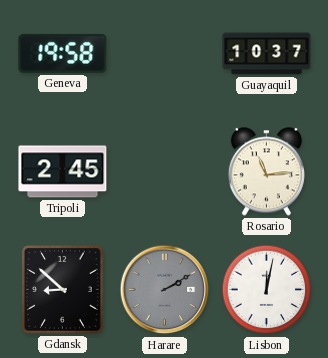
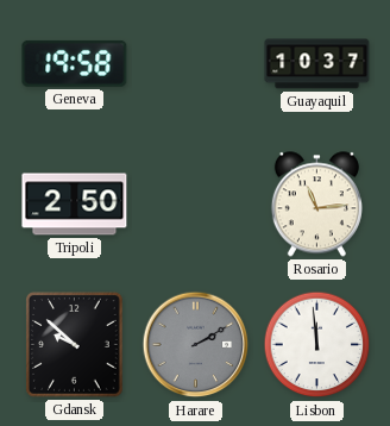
Tripoli: 2:45 -> 2:50 (75, 205)
Gdansk: 8:52 -> 9:52 (75, 345)
Lisbon: 12:02 -> 11:59 (317, 345)
